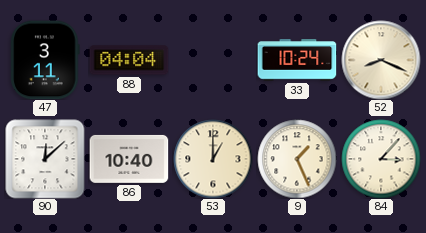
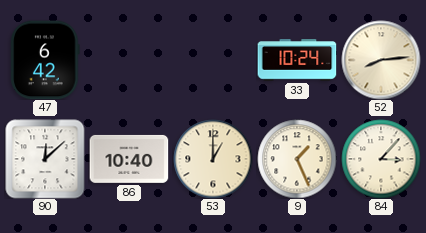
47: 3:11 -> 6:42 (45, 60)
88: 04:04 -> none (129, 60)
52: 8:19 -> 8:14 (381, 60)
